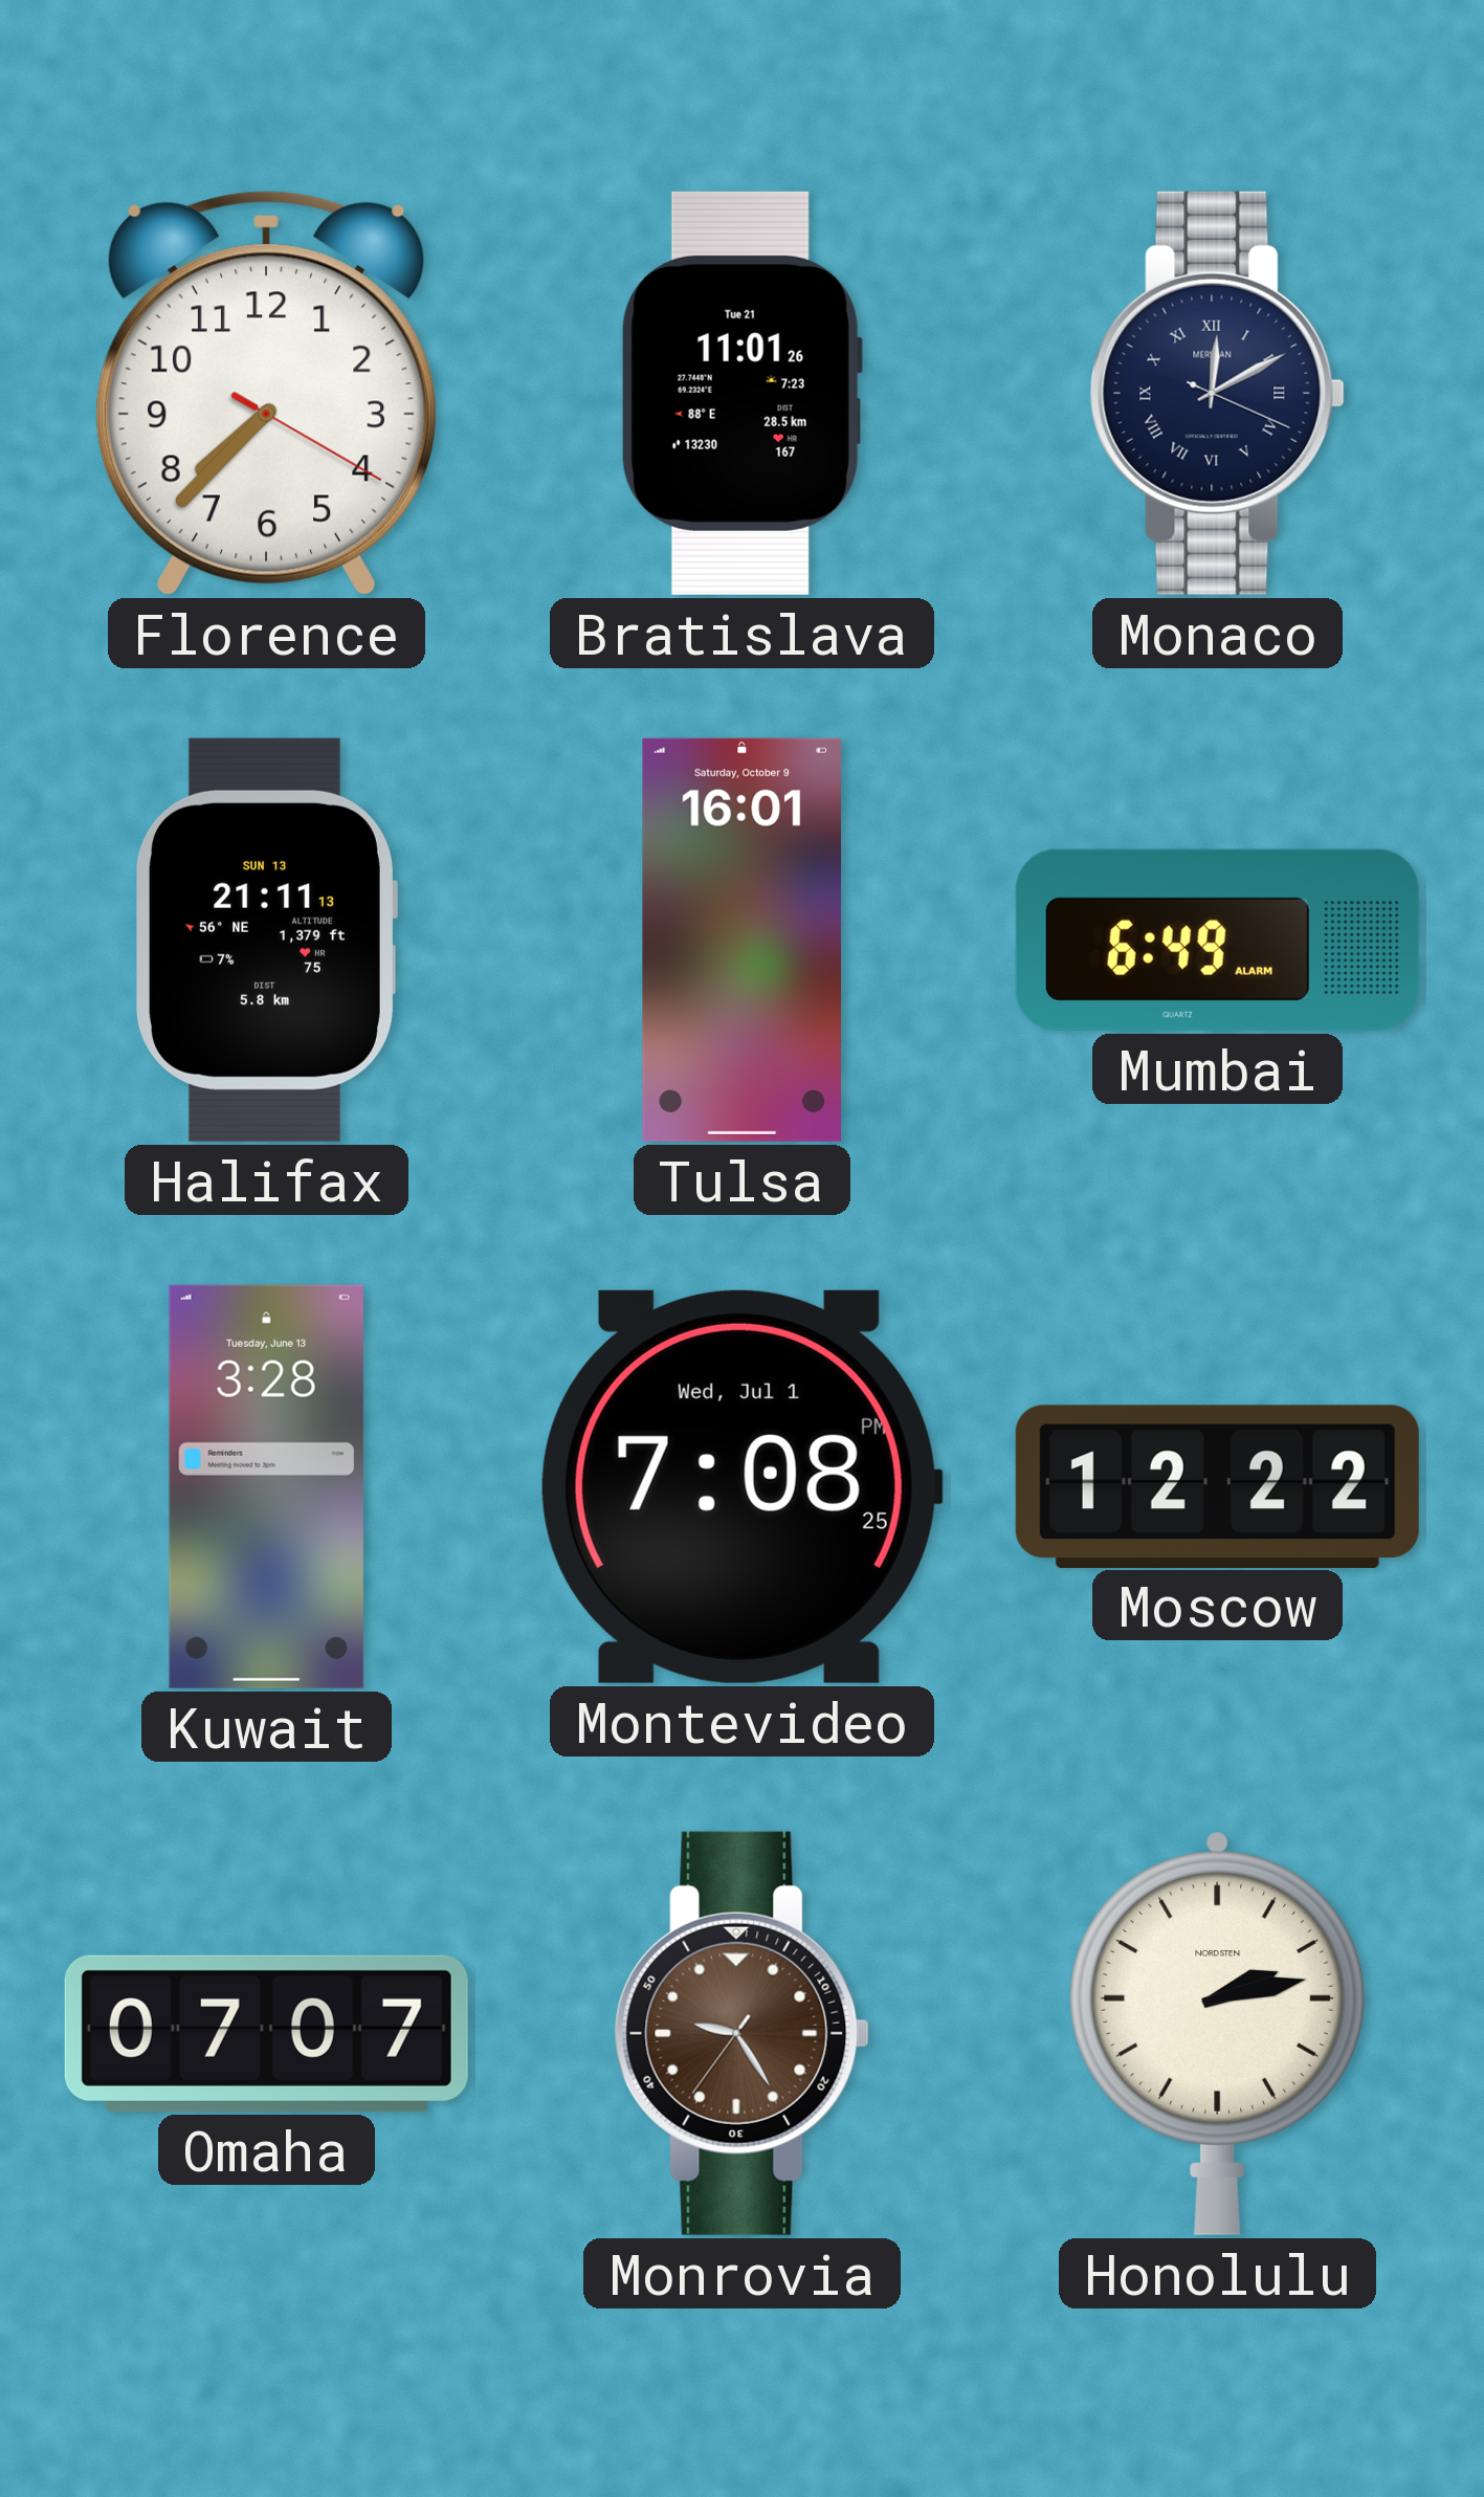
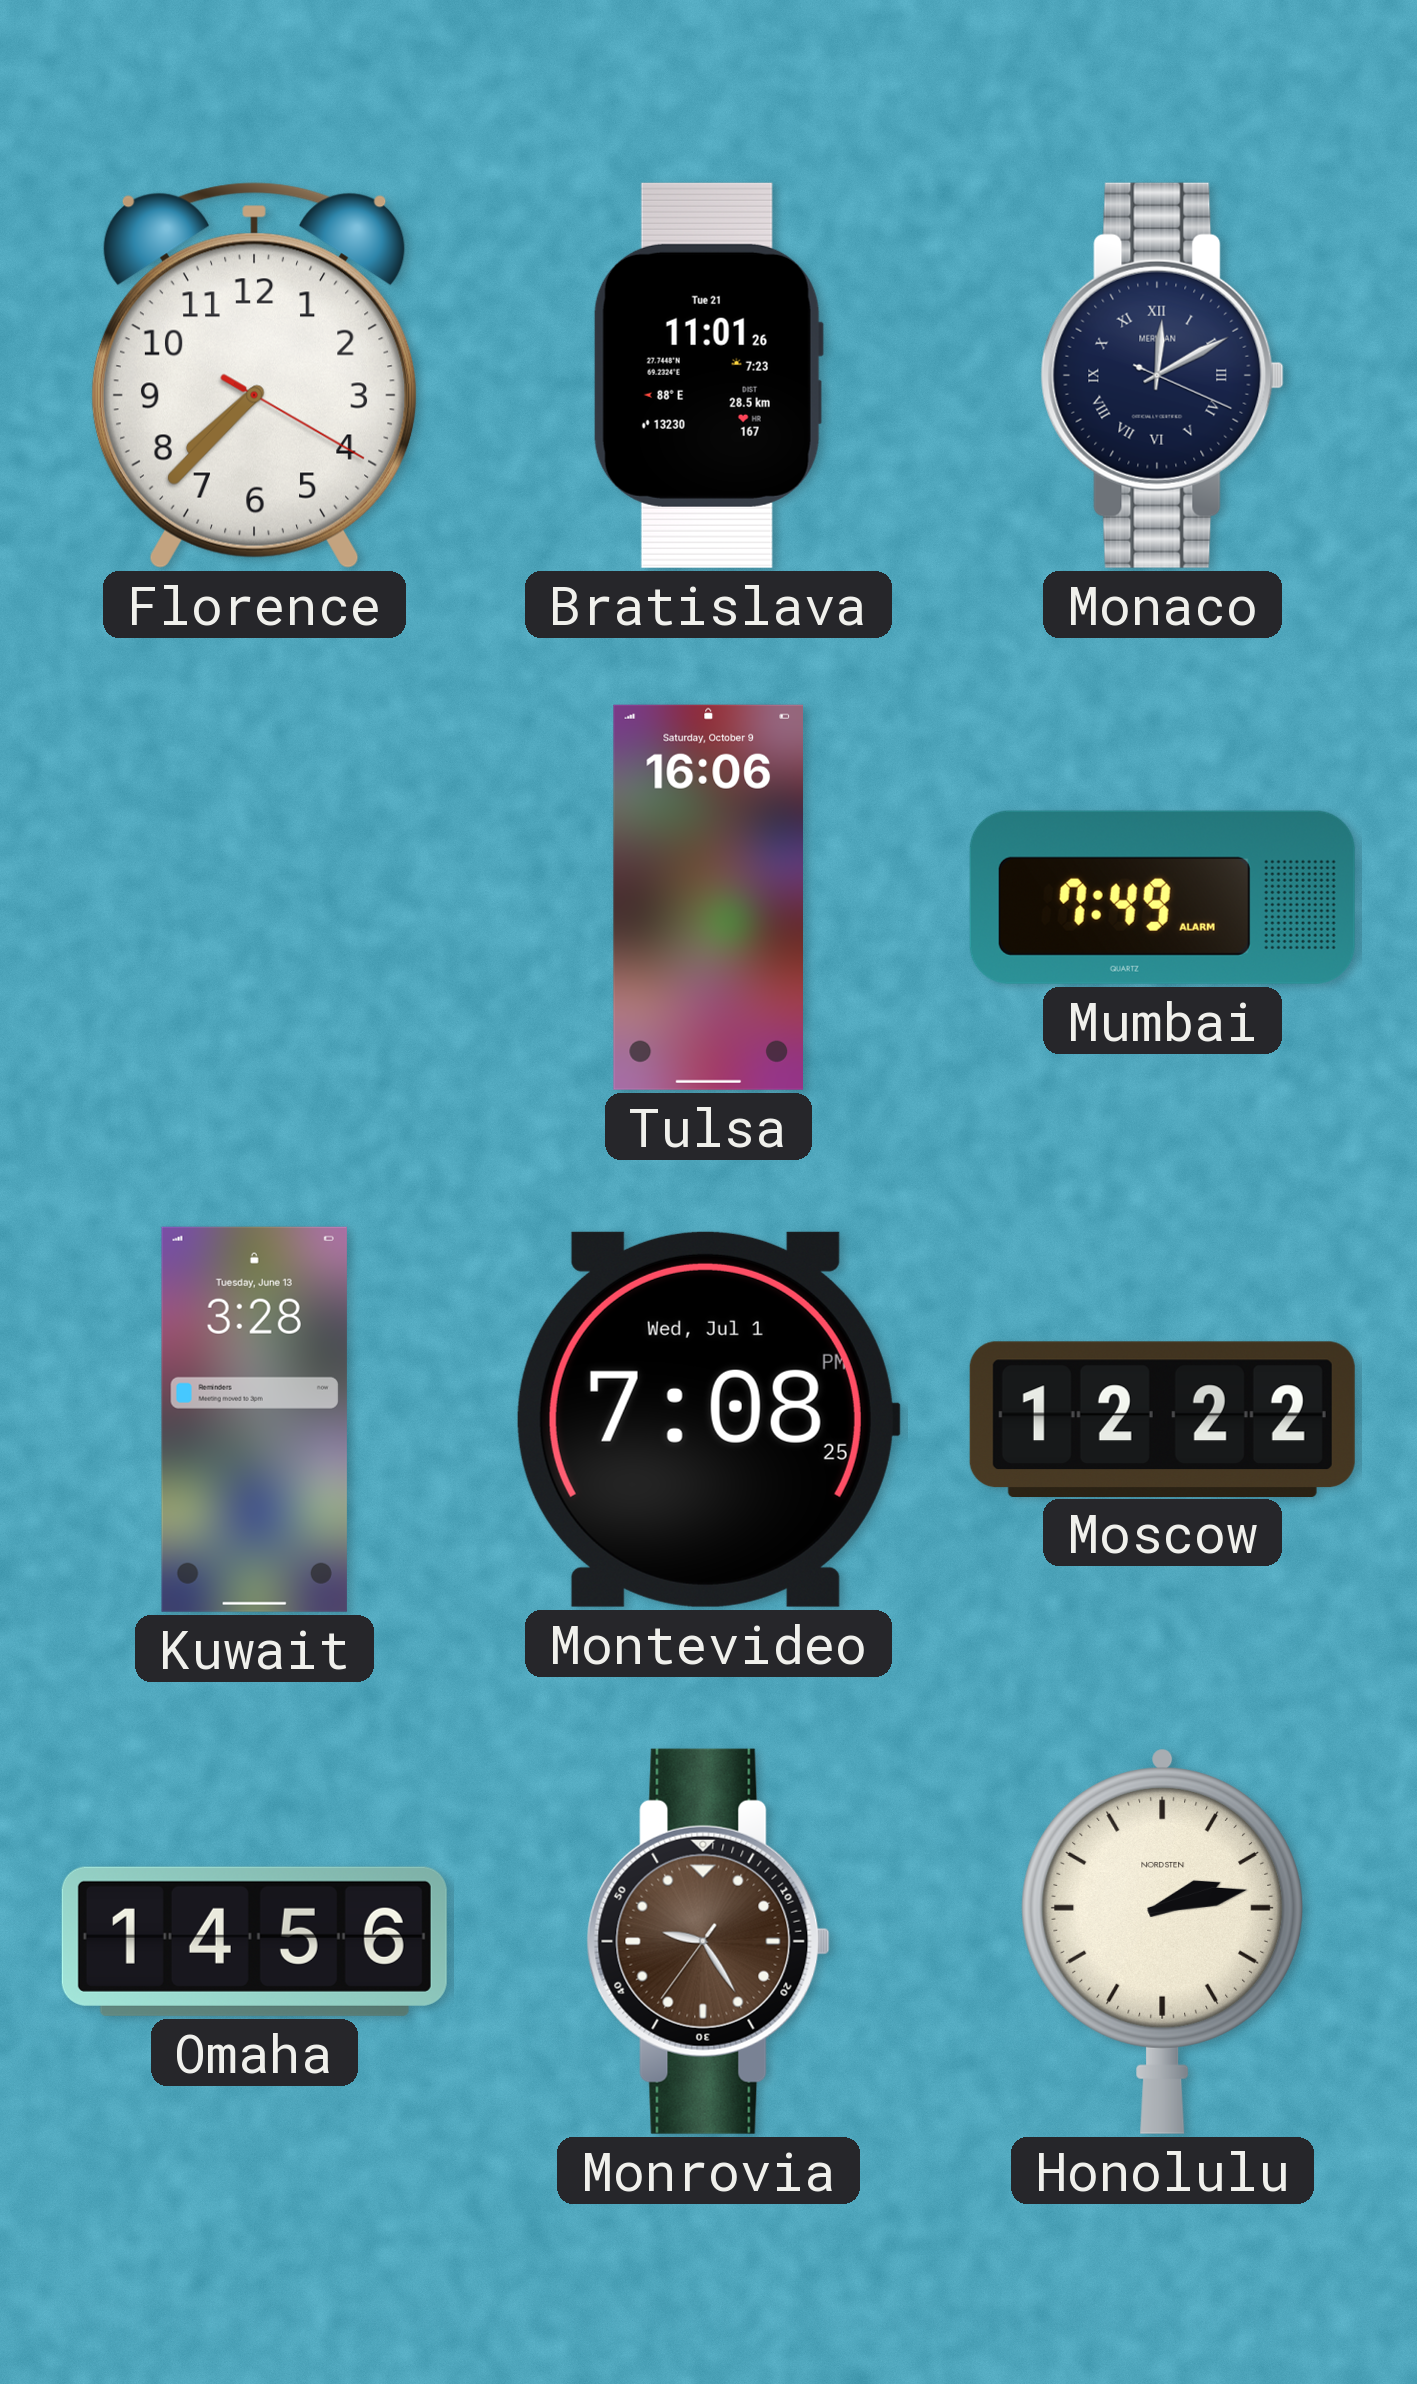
Halifax: 21:11 -> none (266, 940)
Tulsa: 16:01 -> 16:06 (708, 897)
Mumbai: 6:49 -> 7:49 (1162, 897)
Omaha: 07:07 -> 14:56 (254, 1941)
